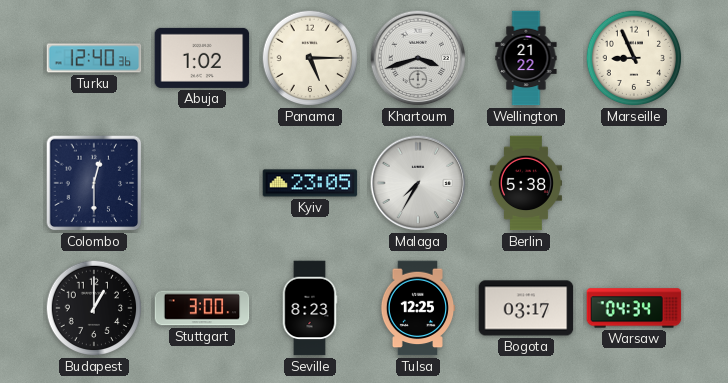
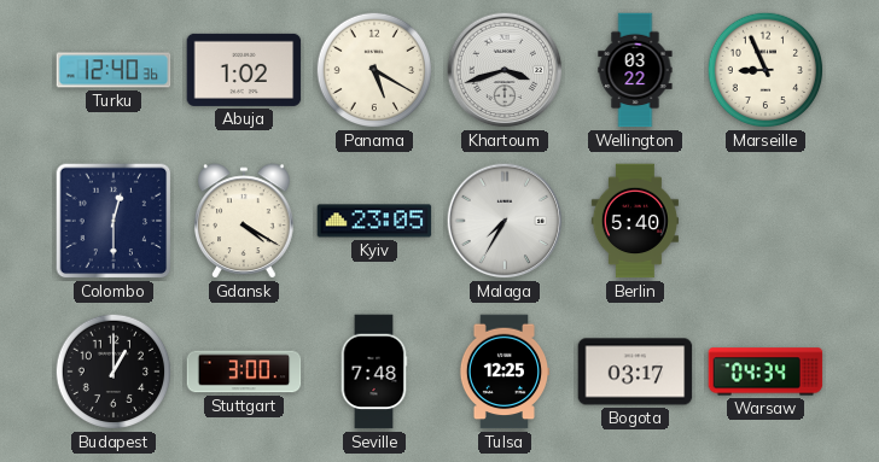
Panama: 5:15 -> 5:20 (374, 70)
Wellington: 21:22 -> 03:22 (635, 70)
Gdansk: none -> 4:20 (244, 221)
Berlin: 5:38 -> 5:40 (635, 221)
Seville: 8:23 -> 7:48 (374, 372)
